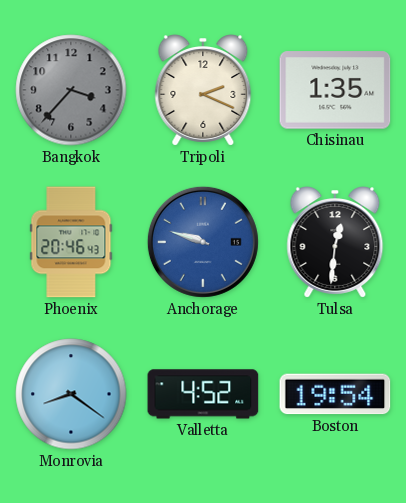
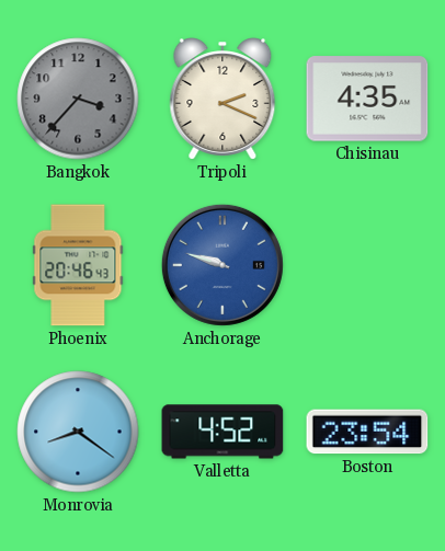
Chisinau: 1:35 -> 4:35 (367, 99)
Tulsa: 12:31 -> none (335, 242)
Boston: 19:54 -> 23:54 (367, 432)
